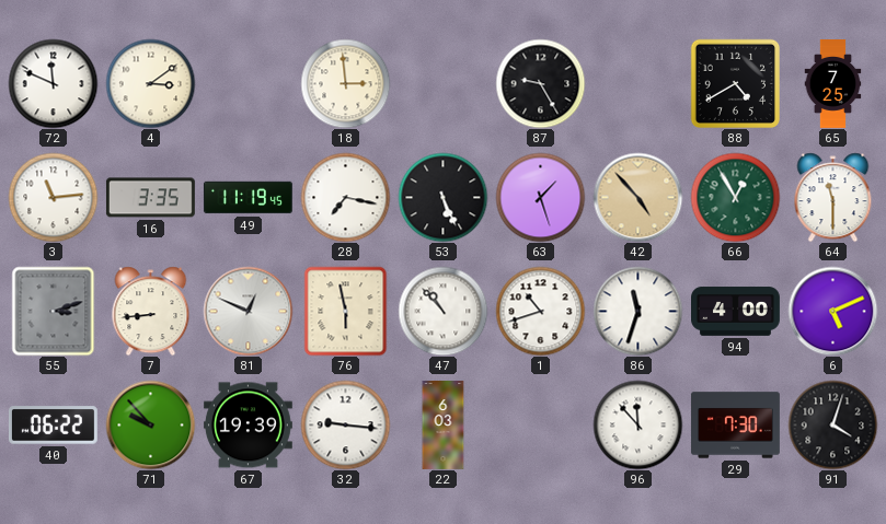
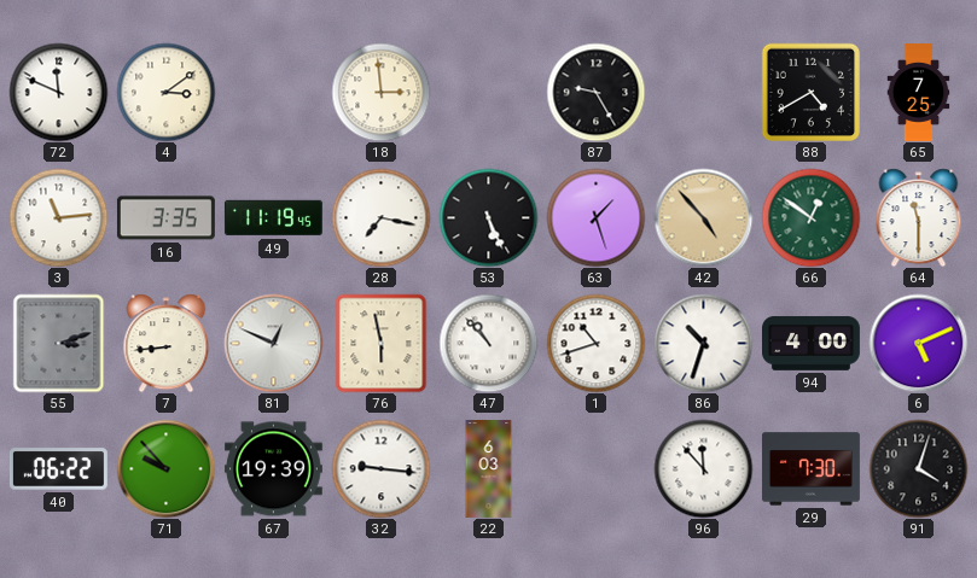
66: 12:55 -> 12:51 (810, 217)
86: 11:33 -> 10:33 (703, 343)
